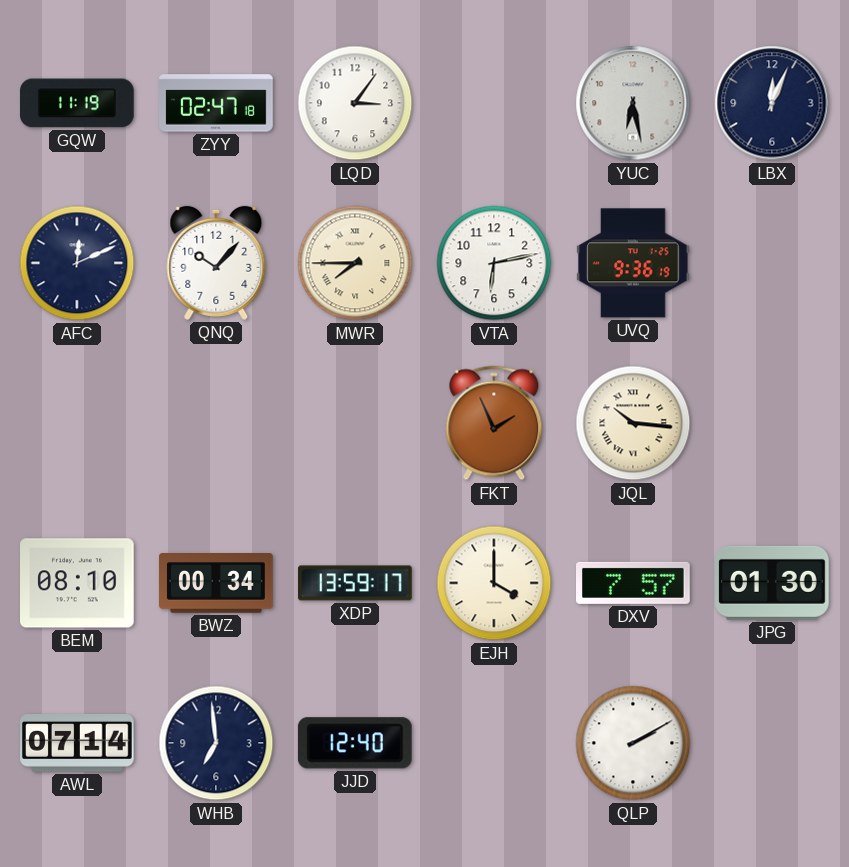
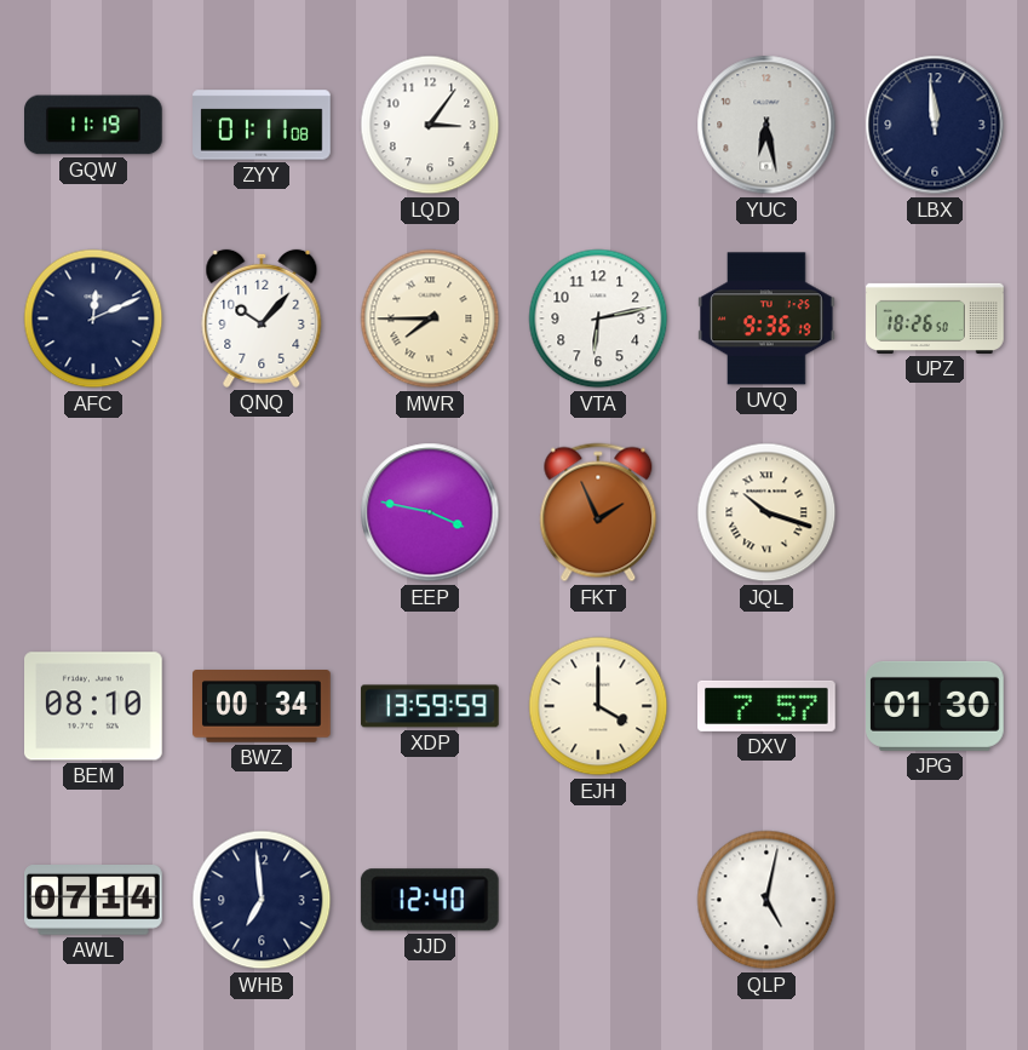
ZYY: 02:47 -> 01:11 (262, 125)
LBX: 12:04 -> 11:59 (935, 125)
UPZ: none -> 18:26 (935, 319)
EEP: none -> 3:47 (430, 512)
JQL: 10:16 -> 10:18 (766, 512)
XDP: 13:59:17 -> 13:59:59 (430, 706)
QLP: 2:10 -> 5:02 (766, 900)
